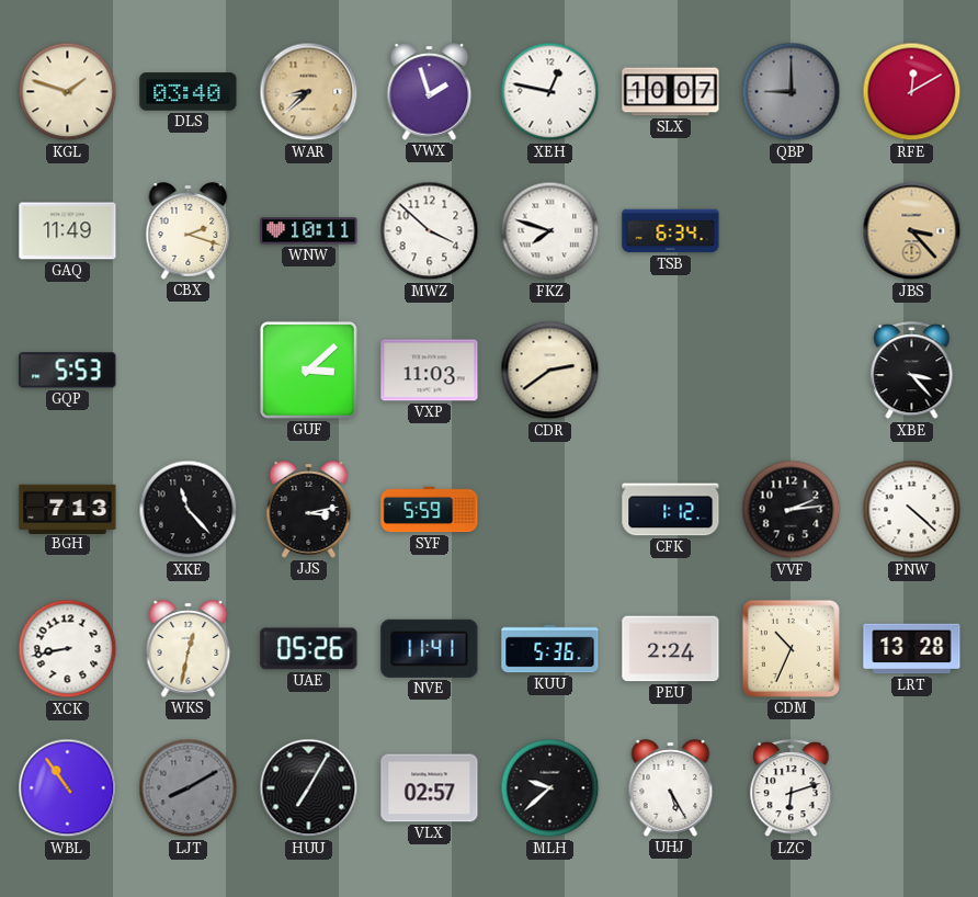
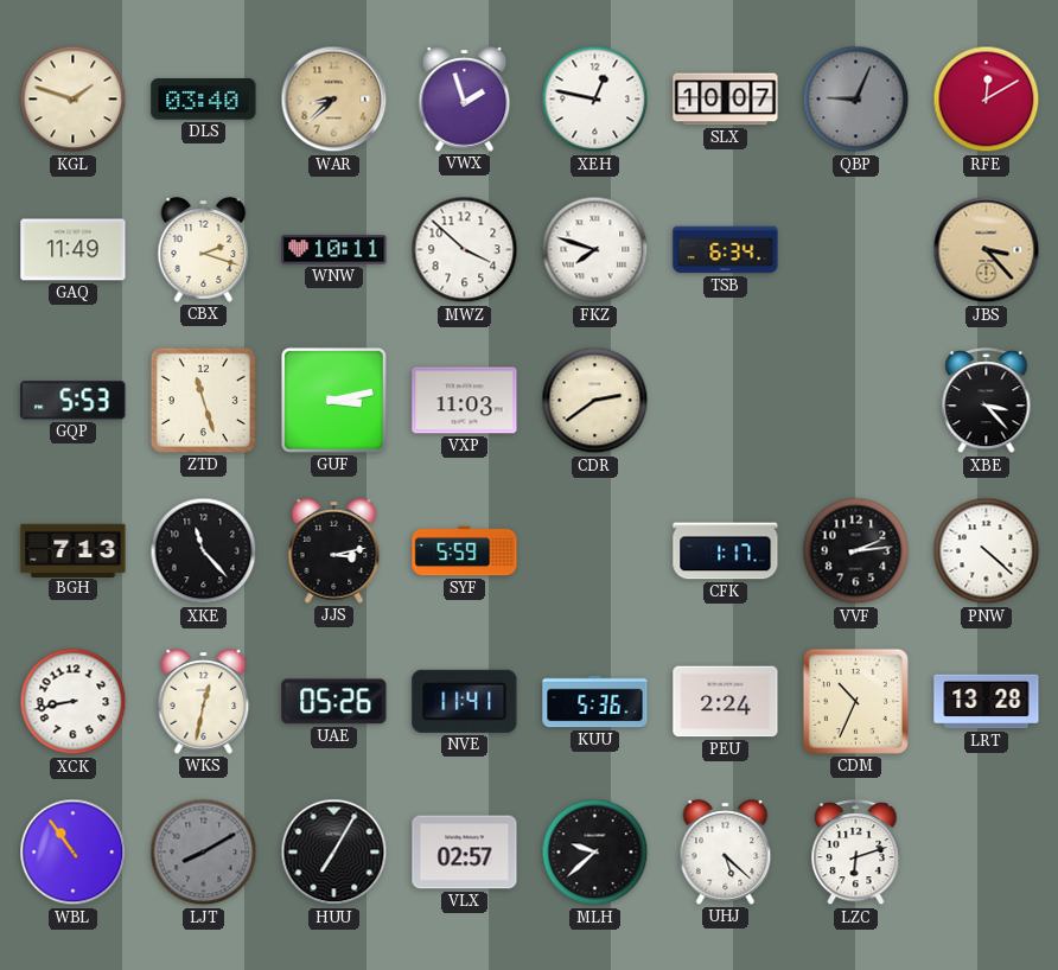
QBP: 9:00 -> 9:04 (856, 100)
ZTD: none -> 11:27 (203, 400)
GUF: 3:08 -> 3:13 (333, 400)
CFK: 1:12 -> 1:17 (726, 551)
UHJ: 5:25 -> 5:22 (726, 853)
